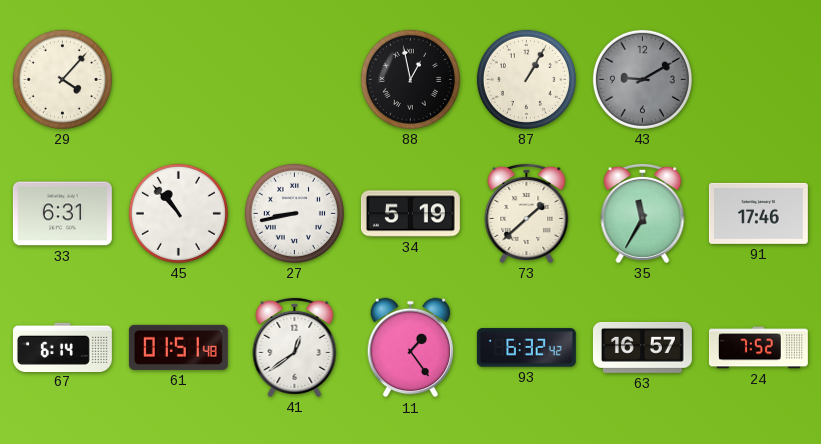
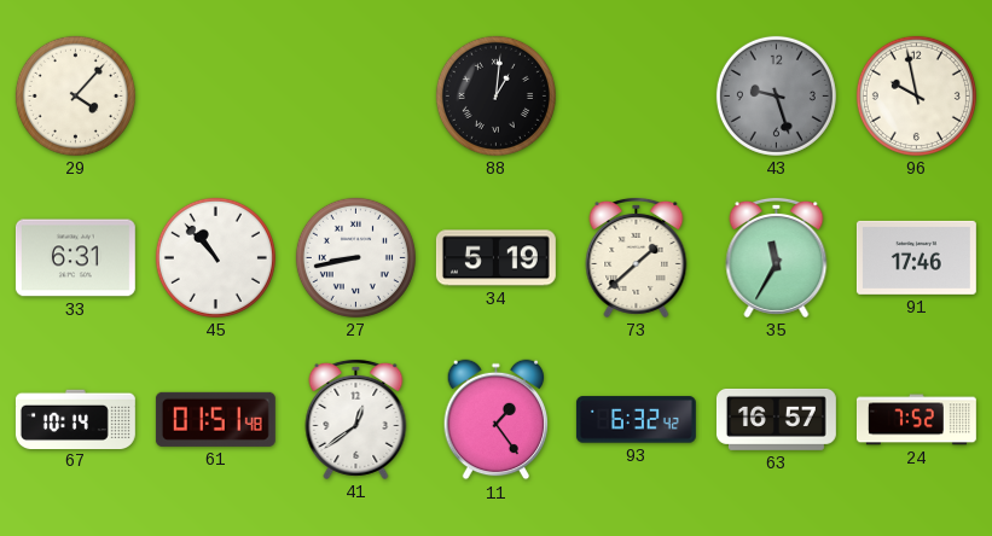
88: 12:58 -> 1:01 (495, 95)
87: 1:05 -> none (526, 79)
43: 9:10 -> 9:27 (776, 95)
96: none -> 9:58 (916, 95)
67: 6:14 -> 10:14 (75, 419)
